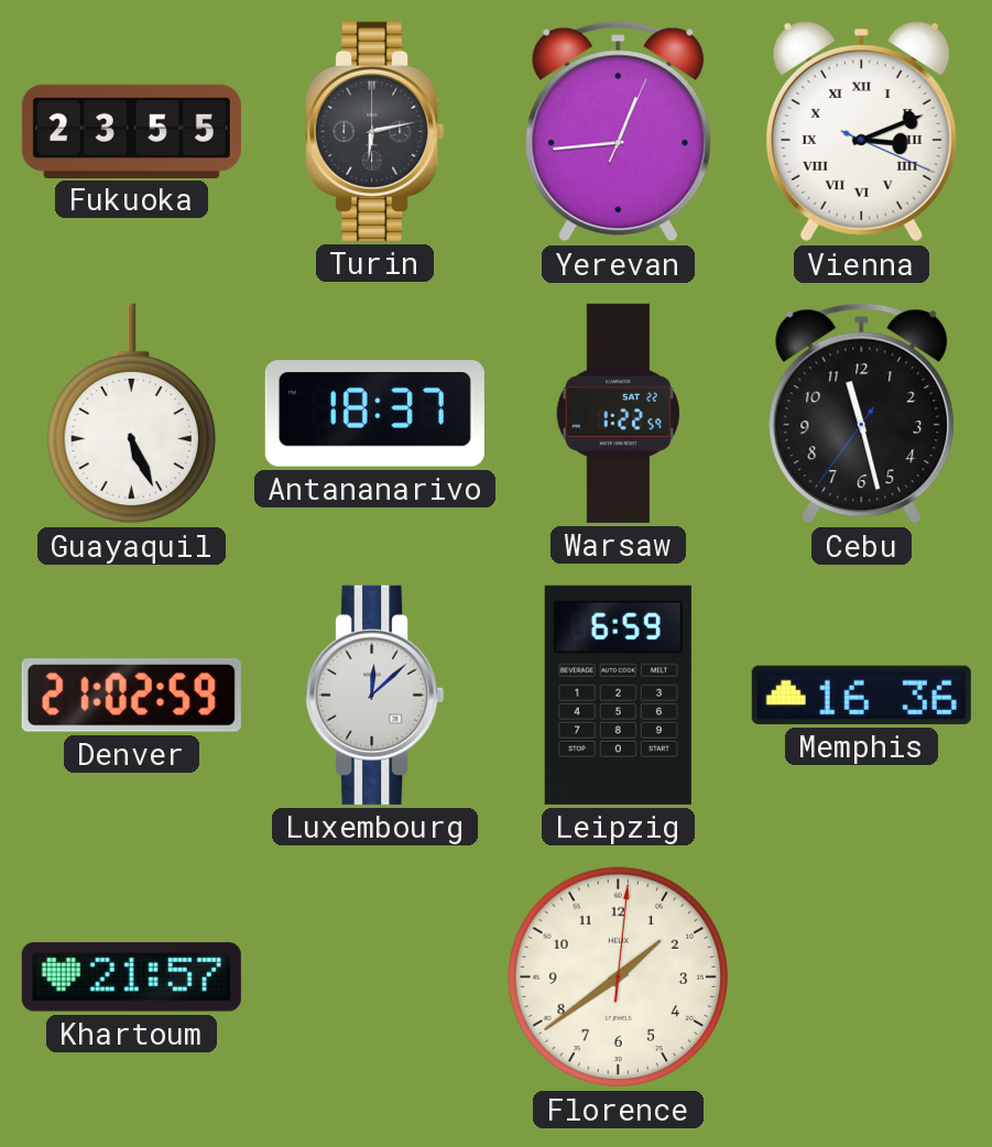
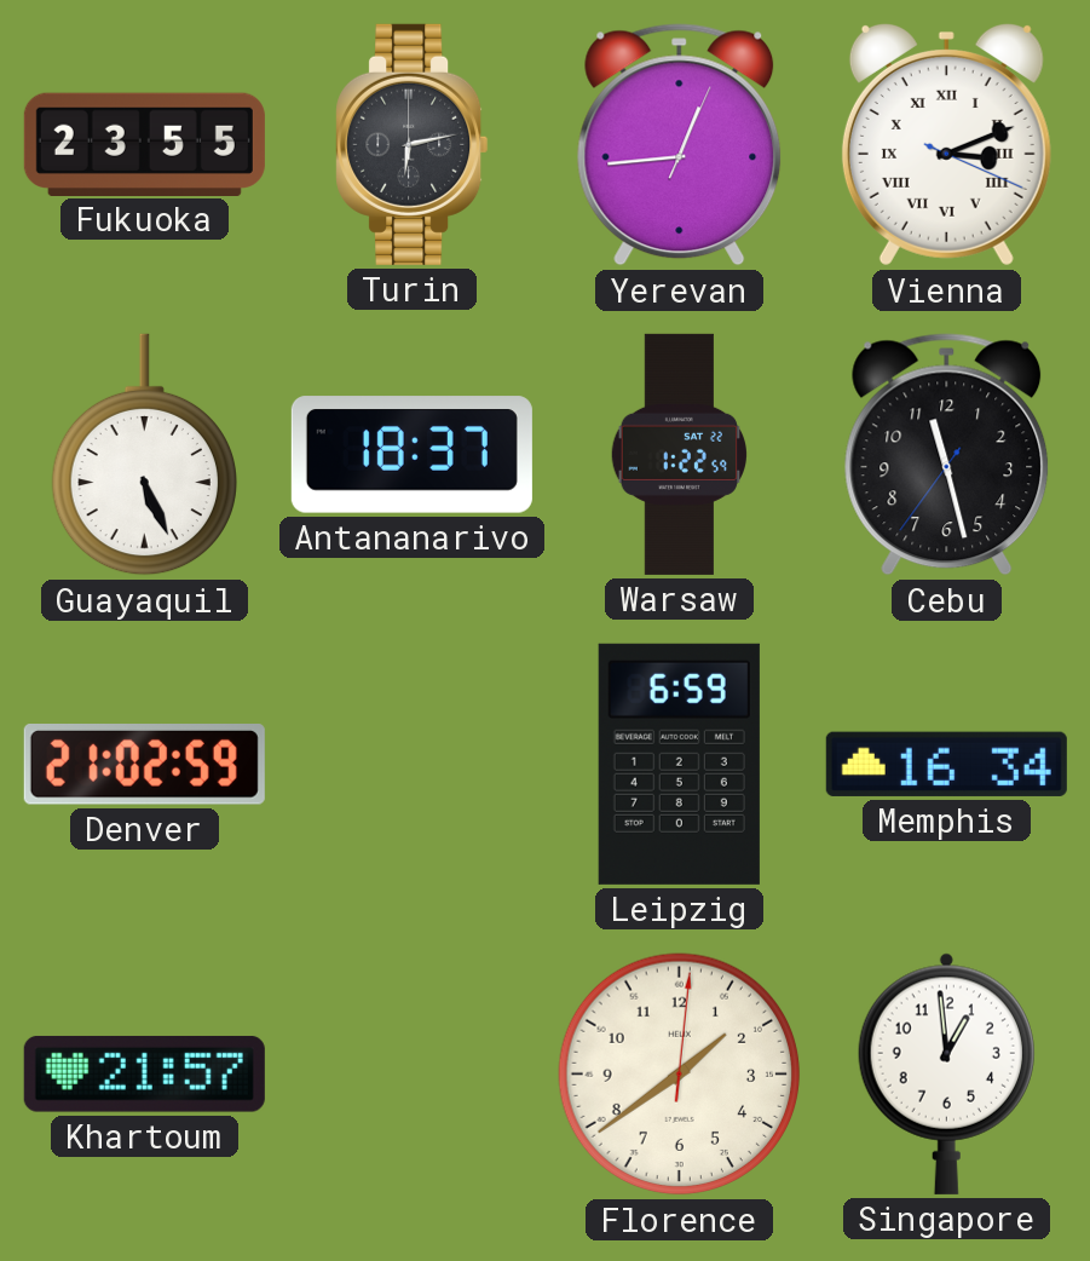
Luxembourg: 12:08 -> none (375, 695)
Memphis: 16:36 -> 16:34 (946, 764)
Singapore: none -> 12:59 (946, 1073)
